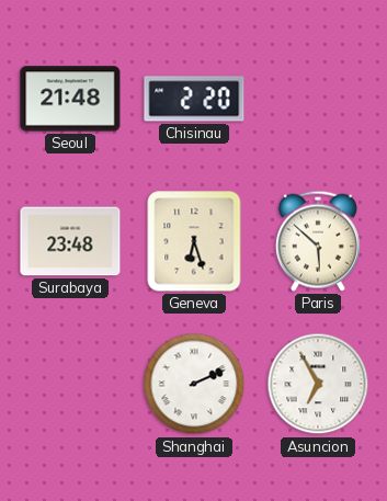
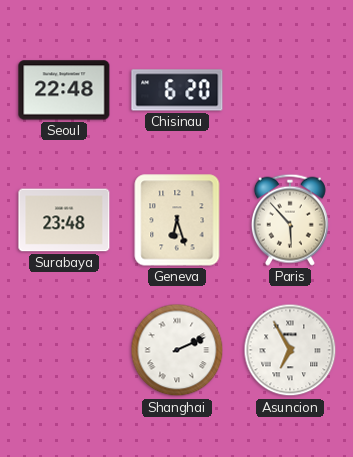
Seoul: 21:48 -> 22:48 (64, 90)
Chisinau: 2:20 -> 6:20 (177, 90)
Paris: 5:52 -> 5:53 (290, 220)
